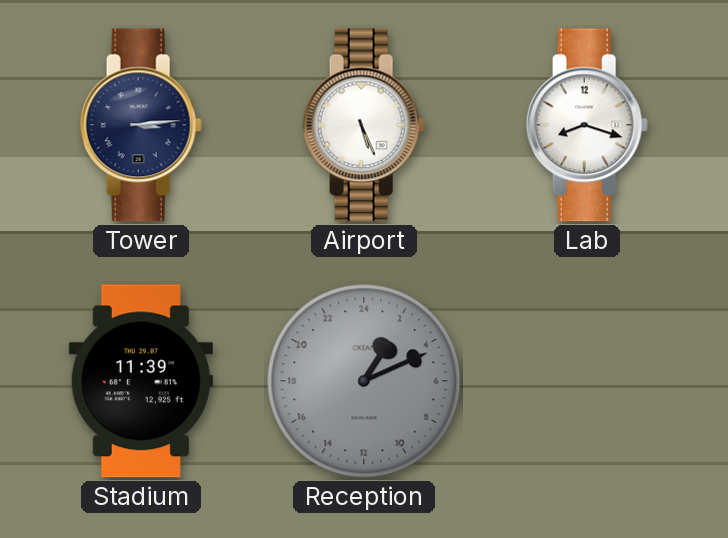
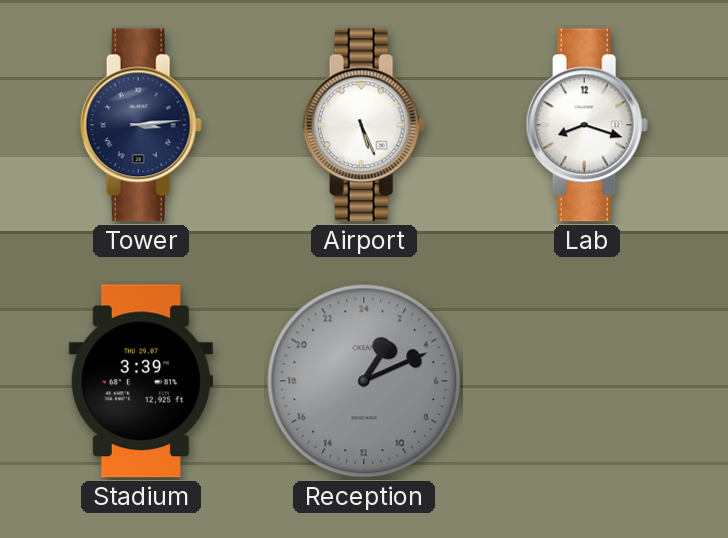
Stadium: 11:39 -> 3:39 (141, 381)
